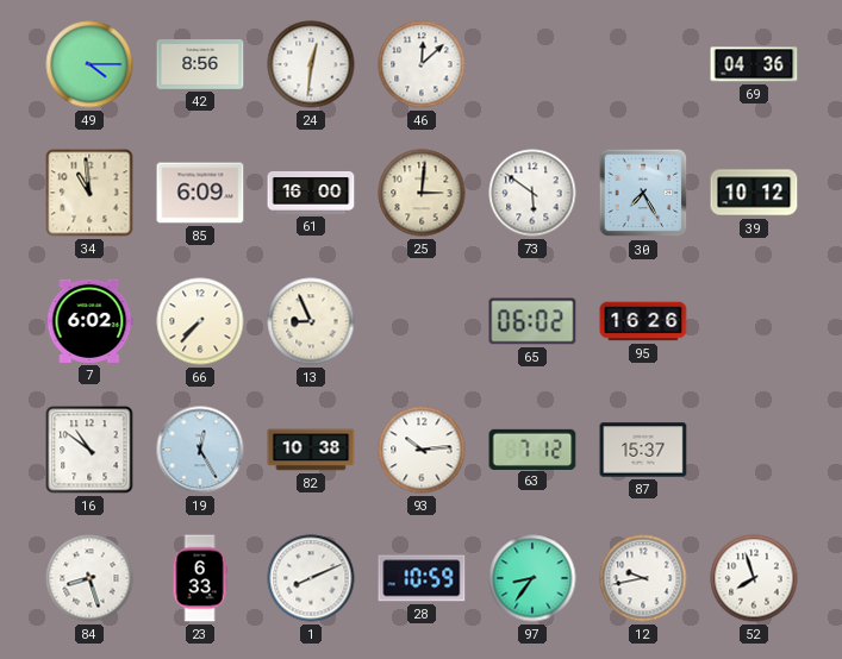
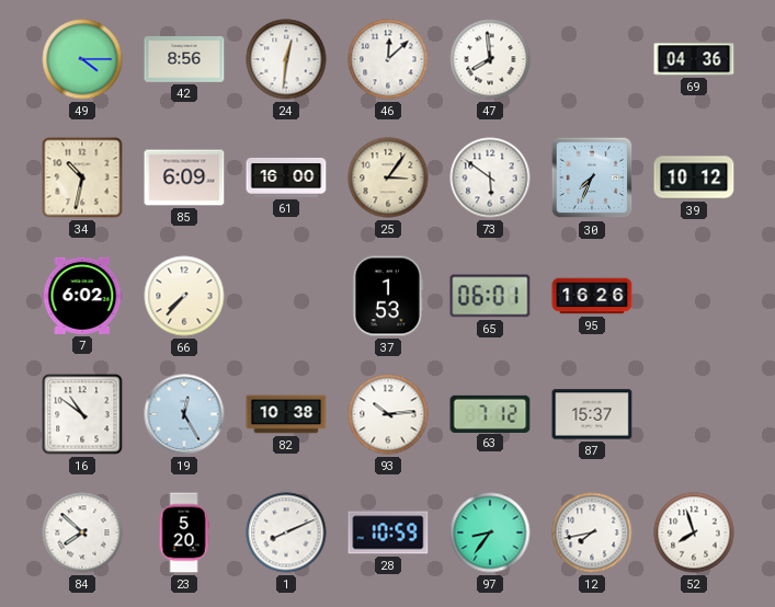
47: none -> 7:59 (490, 59)
34: 10:59 -> 10:32 (82, 177)
25: 3:01 -> 3:06 (388, 177)
30: 7:25 -> 7:34 (592, 177)
13: 8:56 -> none (311, 321)
37: none -> 1:53 (388, 296)
65: 06:02 -> 06:01 (490, 296)
84: 8:27 -> 7:52 (82, 532)
23: 6:33 -> 5:20 (184, 532)
12: 9:43 -> 7:43 (592, 532)
